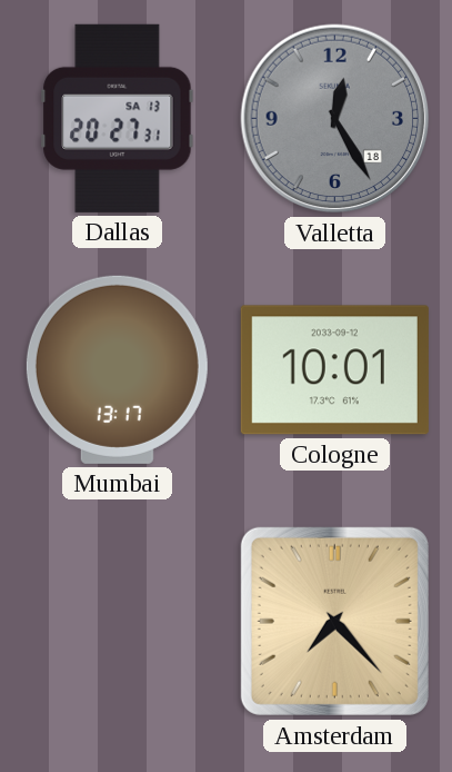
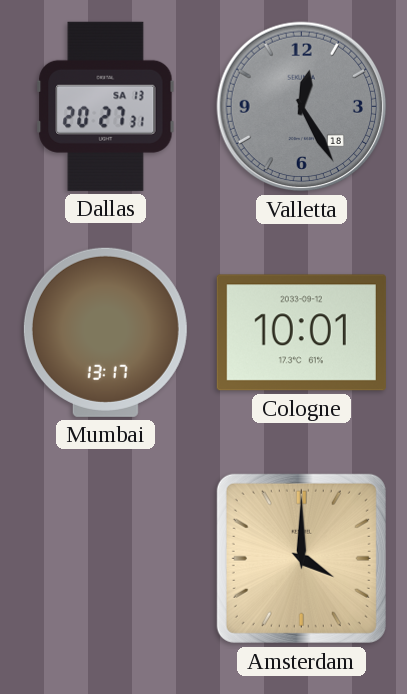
Amsterdam: 7:23 -> 4:00 (301, 558)
